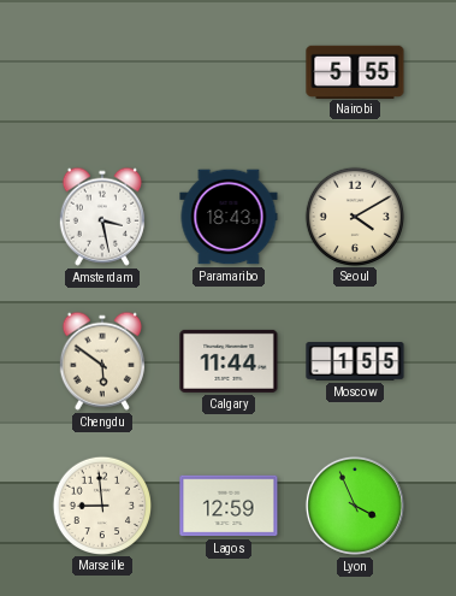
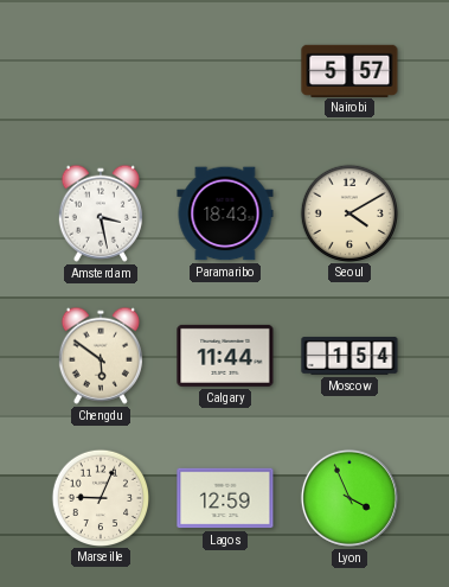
Nairobi: 5:55 -> 5:57 (349, 70)
Moscow: 1:55 -> 1:54 (349, 356)
Marseille: 8:59 -> 9:04 (100, 497)
